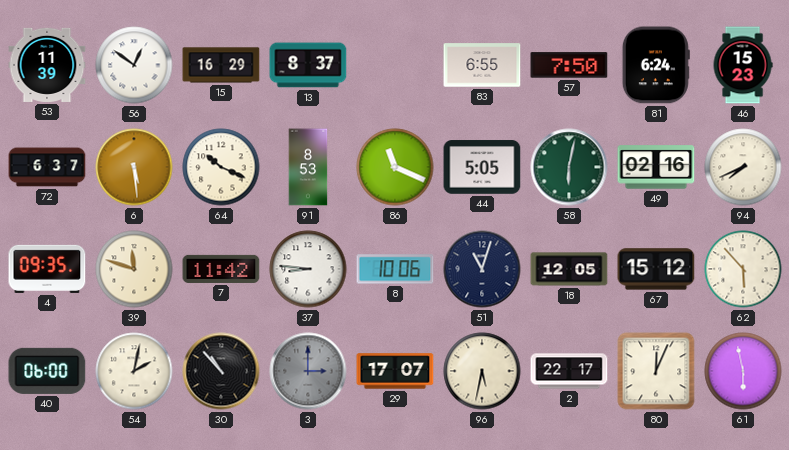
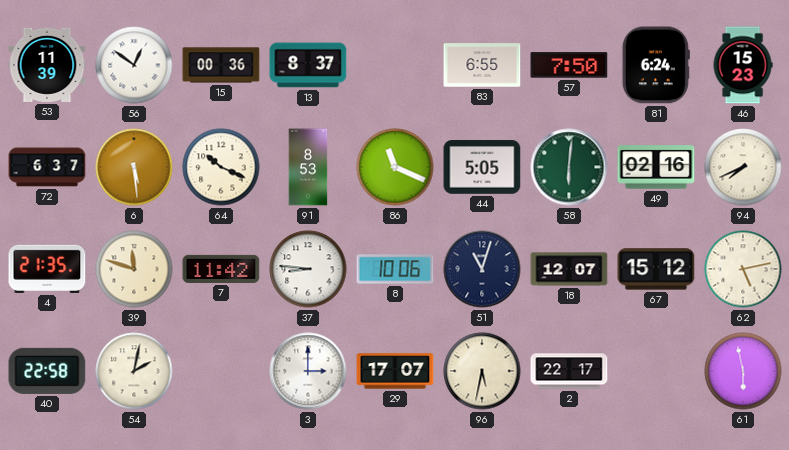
15: 16:29 -> 00:36 (221, 65)
58: 6:02 -> 6:01 (569, 167)
4: 09:35 -> 21:35 (47, 269)
18: 12:05 -> 12:07 (569, 269)
62: 5:53 -> 5:13 (743, 269)
40: 06:00 -> 22:58 (47, 371)
30: 10:53 -> none (221, 371)
3 dial: grey -> white (308, 371)
80: 12:04 -> none (656, 371)
